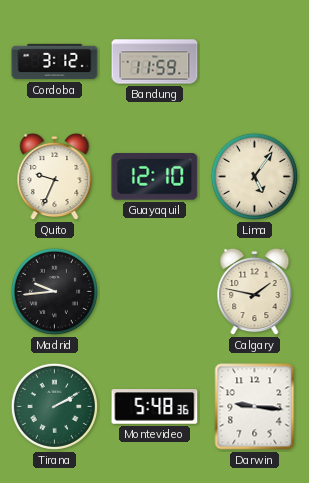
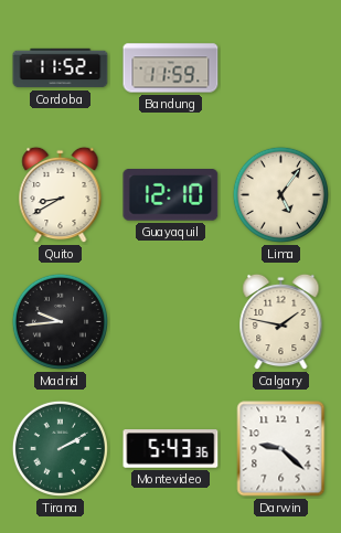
Cordoba: 3:12 -> 11:52 (61, 68)
Quito: 9:34 -> 8:40 (61, 195)
Montevideo: 5:48 -> 5:43 (171, 449)
Darwin: 9:16 -> 9:22 (281, 449)
